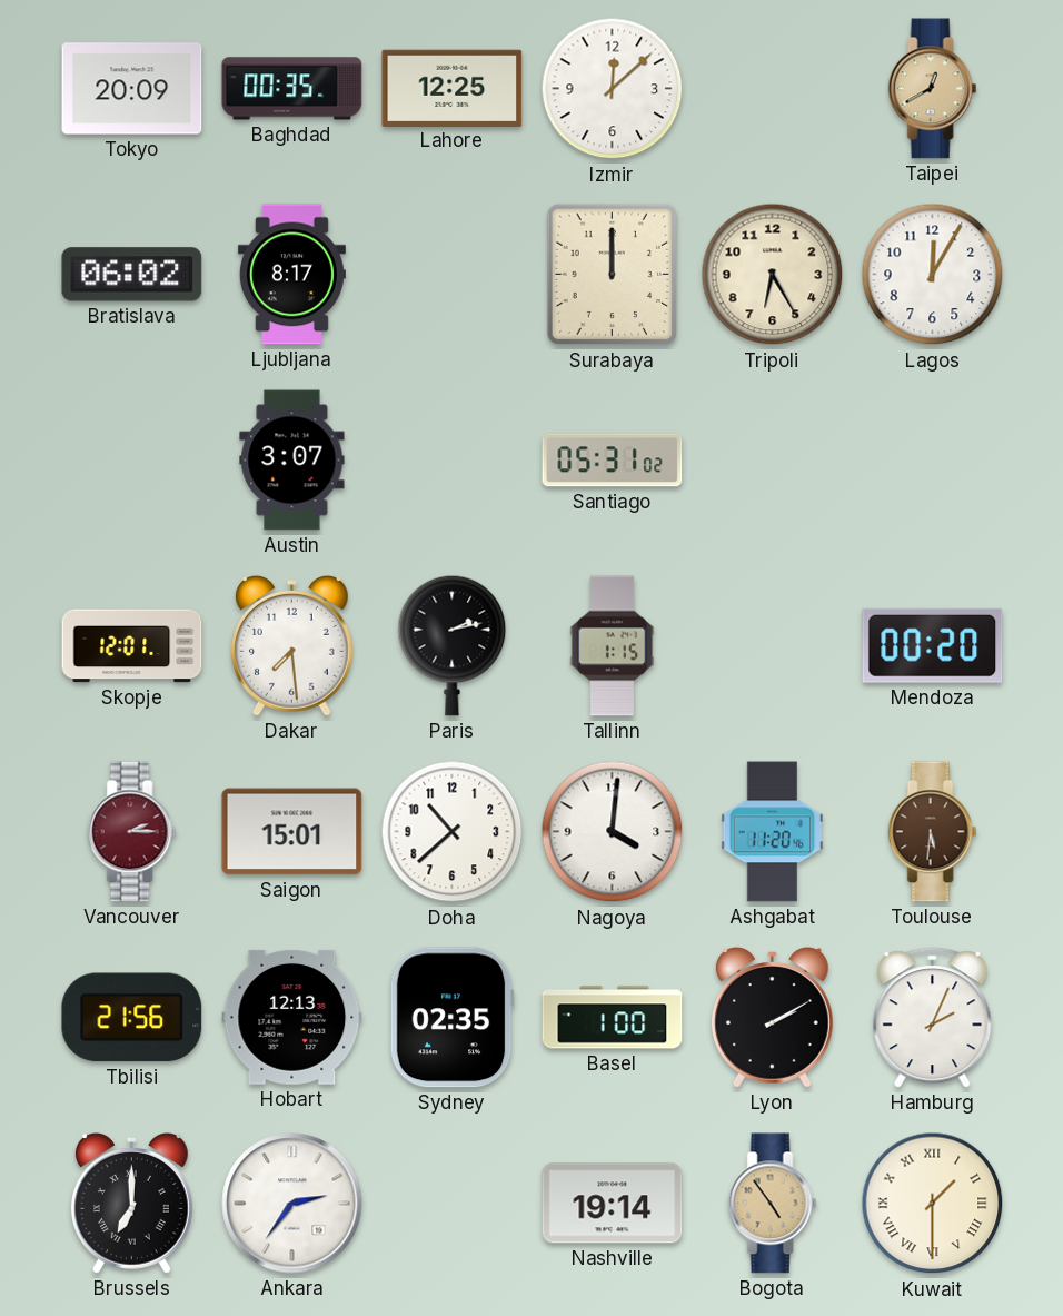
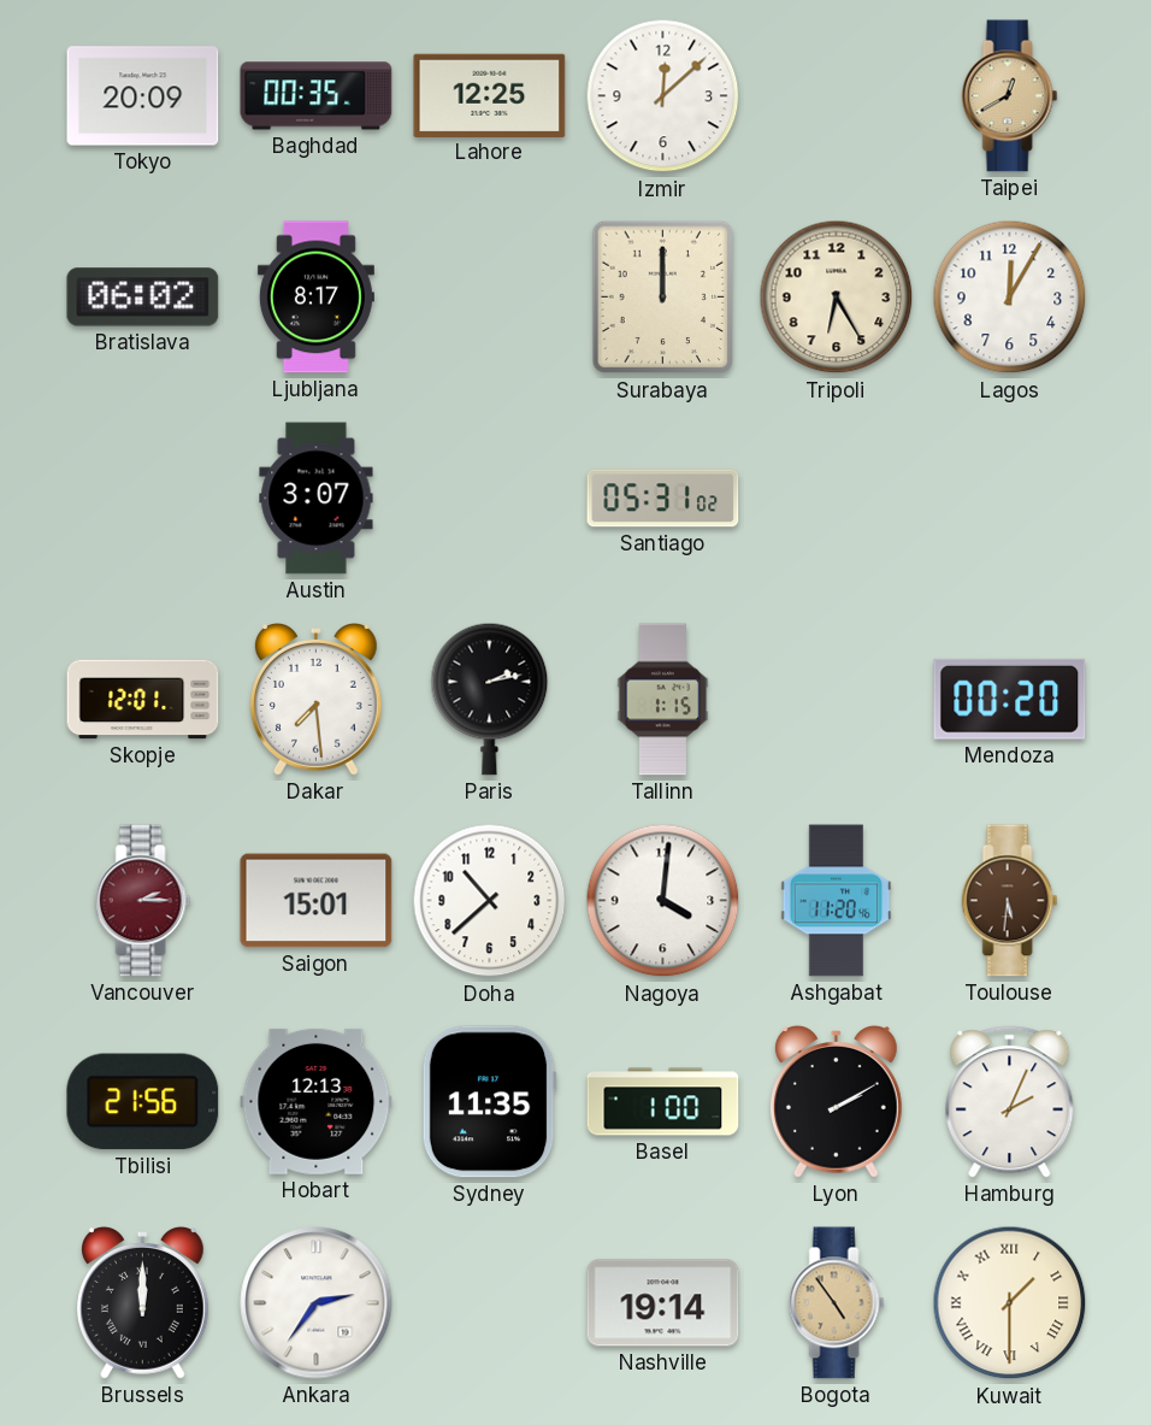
Sydney: 02:35 -> 11:35 (489, 1102)
Brussels: 7:00 -> 12:00 (142, 1303)
